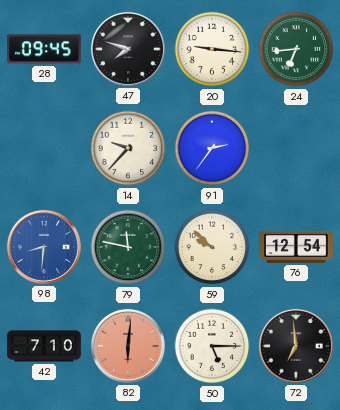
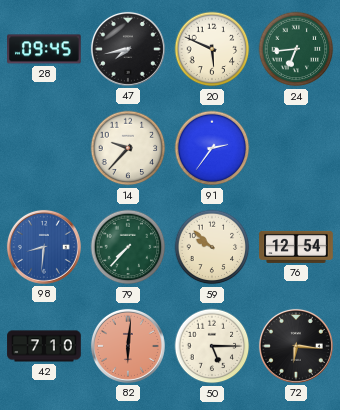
47: 7:48 -> 7:43 (128, 49)
20: 9:16 -> 5:49 (212, 49)
79: 11:47 -> 7:37 (128, 247)
72: 6:59 -> 6:16 (296, 346)
